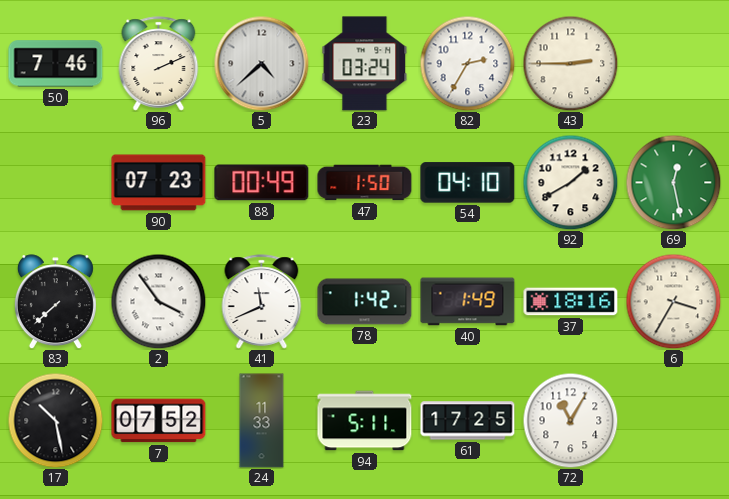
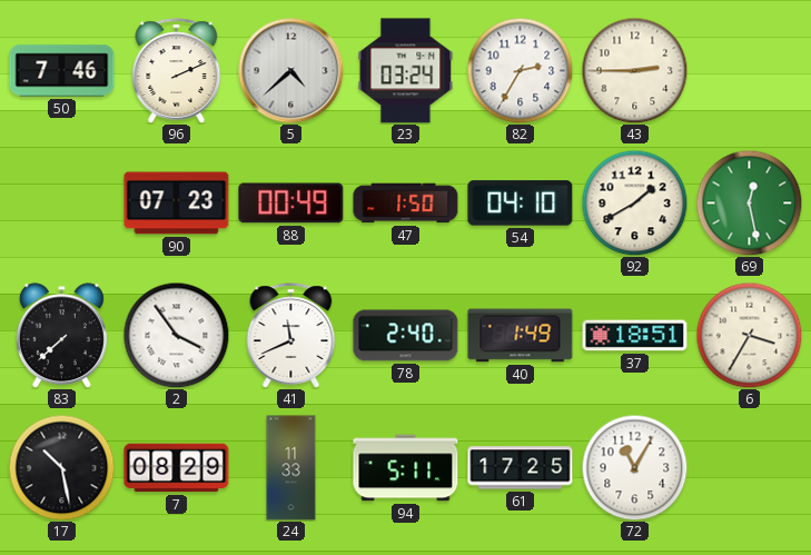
78: 1:42 -> 2:40 (406, 336)
37: 18:16 -> 18:51 (635, 336)
7: 07:52 -> 08:29 (177, 468)
